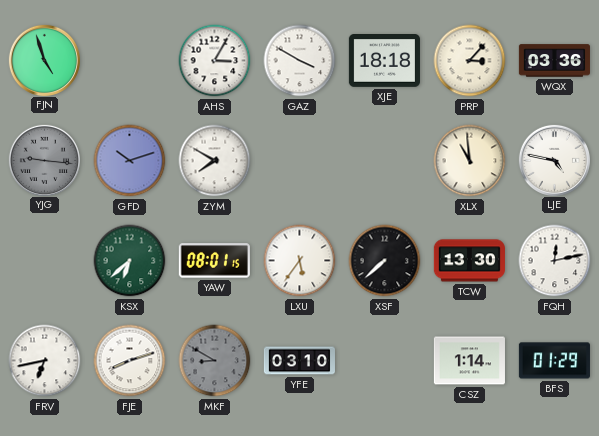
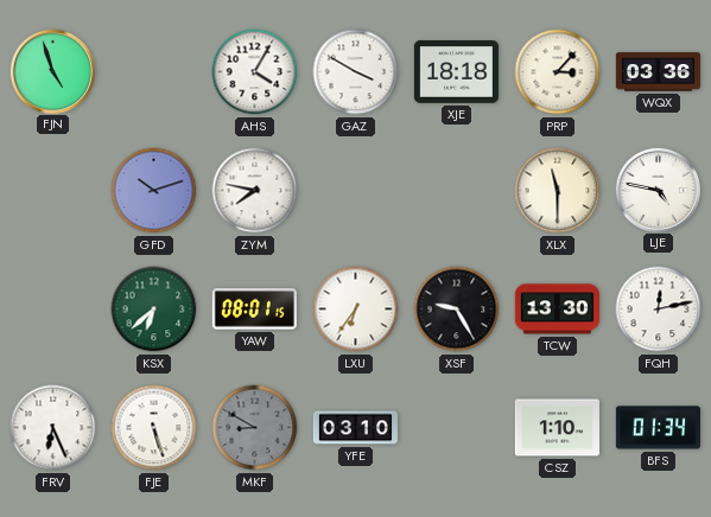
AHS: 3:05 -> 4:05 (255, 72)
YJG: 9:16 -> none (44, 160)
ZYM: 7:50 -> 7:47 (255, 191)
XLX: 10:59 -> 11:30 (558, 191)
LXU: 5:36 -> 6:36 (356, 309)
XSF: 7:38 -> 9:25 (457, 309)
FRV: 6:43 -> 6:26 (53, 428)
FJE: 8:12 -> 5:27 (154, 428)
CSZ: 1:14 -> 1:10 (557, 428)
BFS: 01:29 -> 01:34 (658, 428)
